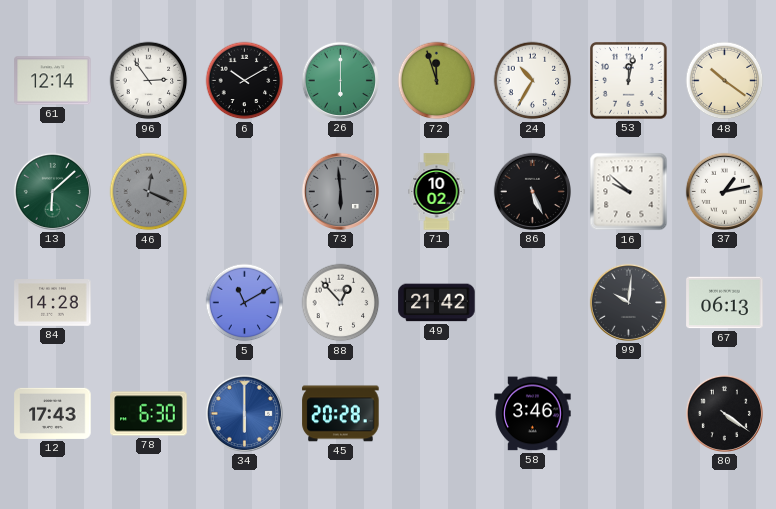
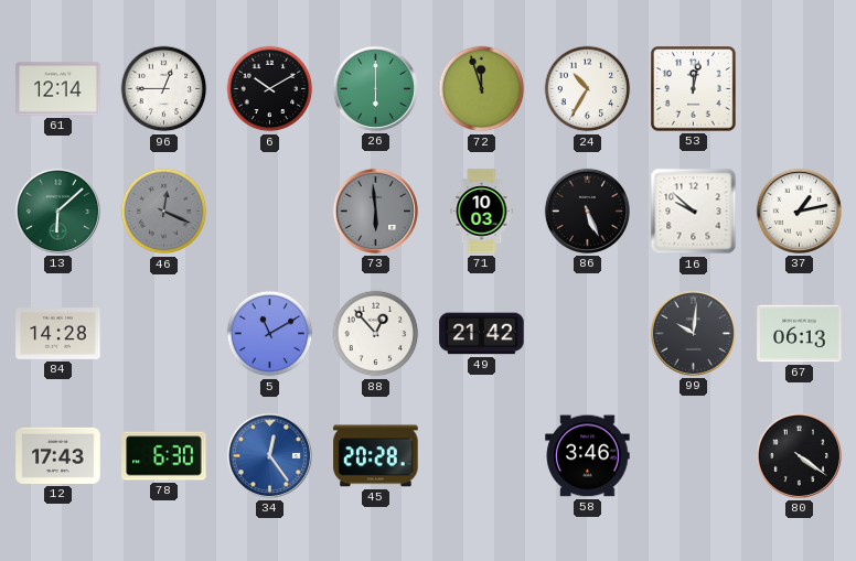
96: 2:54 -> 12:45 (164, 89)
48: 10:21 -> none (725, 81)
71: 10:02 -> 10:03 (482, 212)
34: 6:00 -> 12:24 (269, 455)
